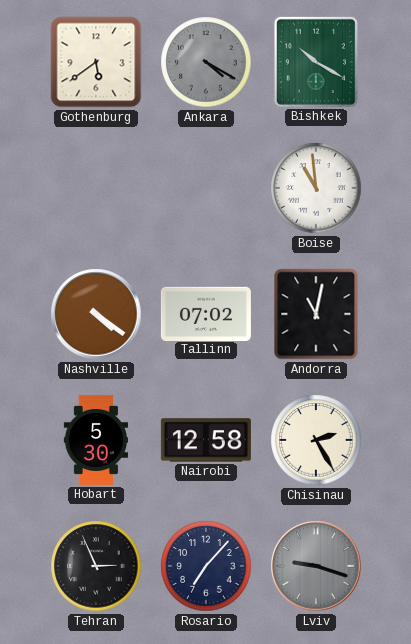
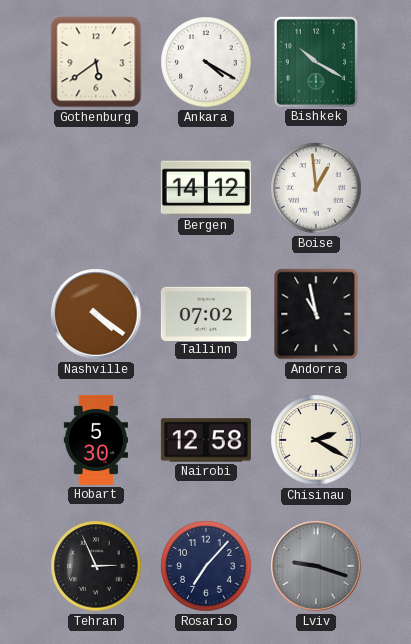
Ankara dial: grey -> white (206, 62)
Bergen: none -> 14:12 (206, 188)
Boise: 10:59 -> 12:59 (316, 188)
Andorra: 11:02 -> 10:58 (316, 314)
Chisinau: 2:25 -> 2:20 (316, 440)
